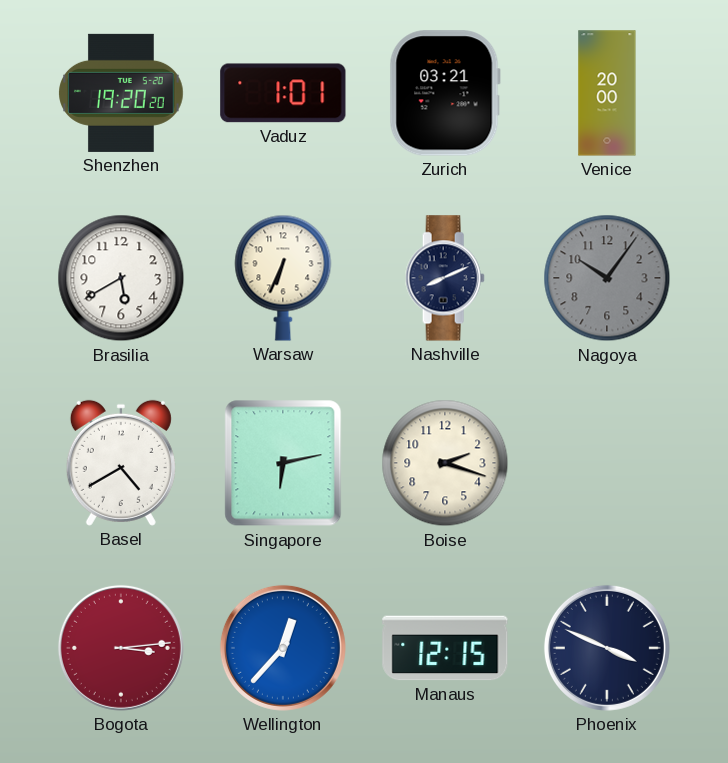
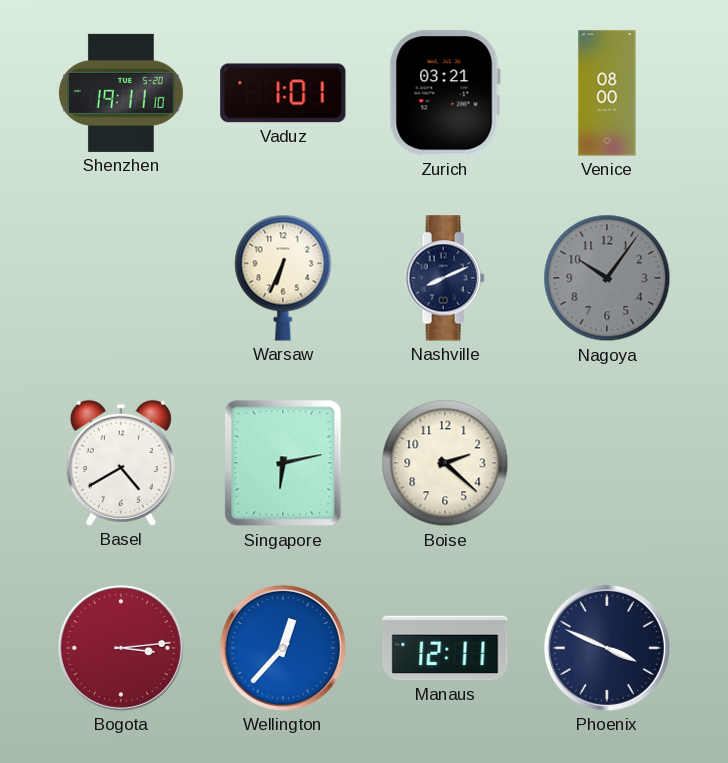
Shenzhen: 19:20 -> 19:11 (121, 93)
Venice: 20:00 -> 08:00 (607, 93)
Brasilia: 5:40 -> none (121, 278)
Boise: 2:18 -> 2:22 (445, 463)
Manaus: 12:15 -> 12:11 (445, 648)
